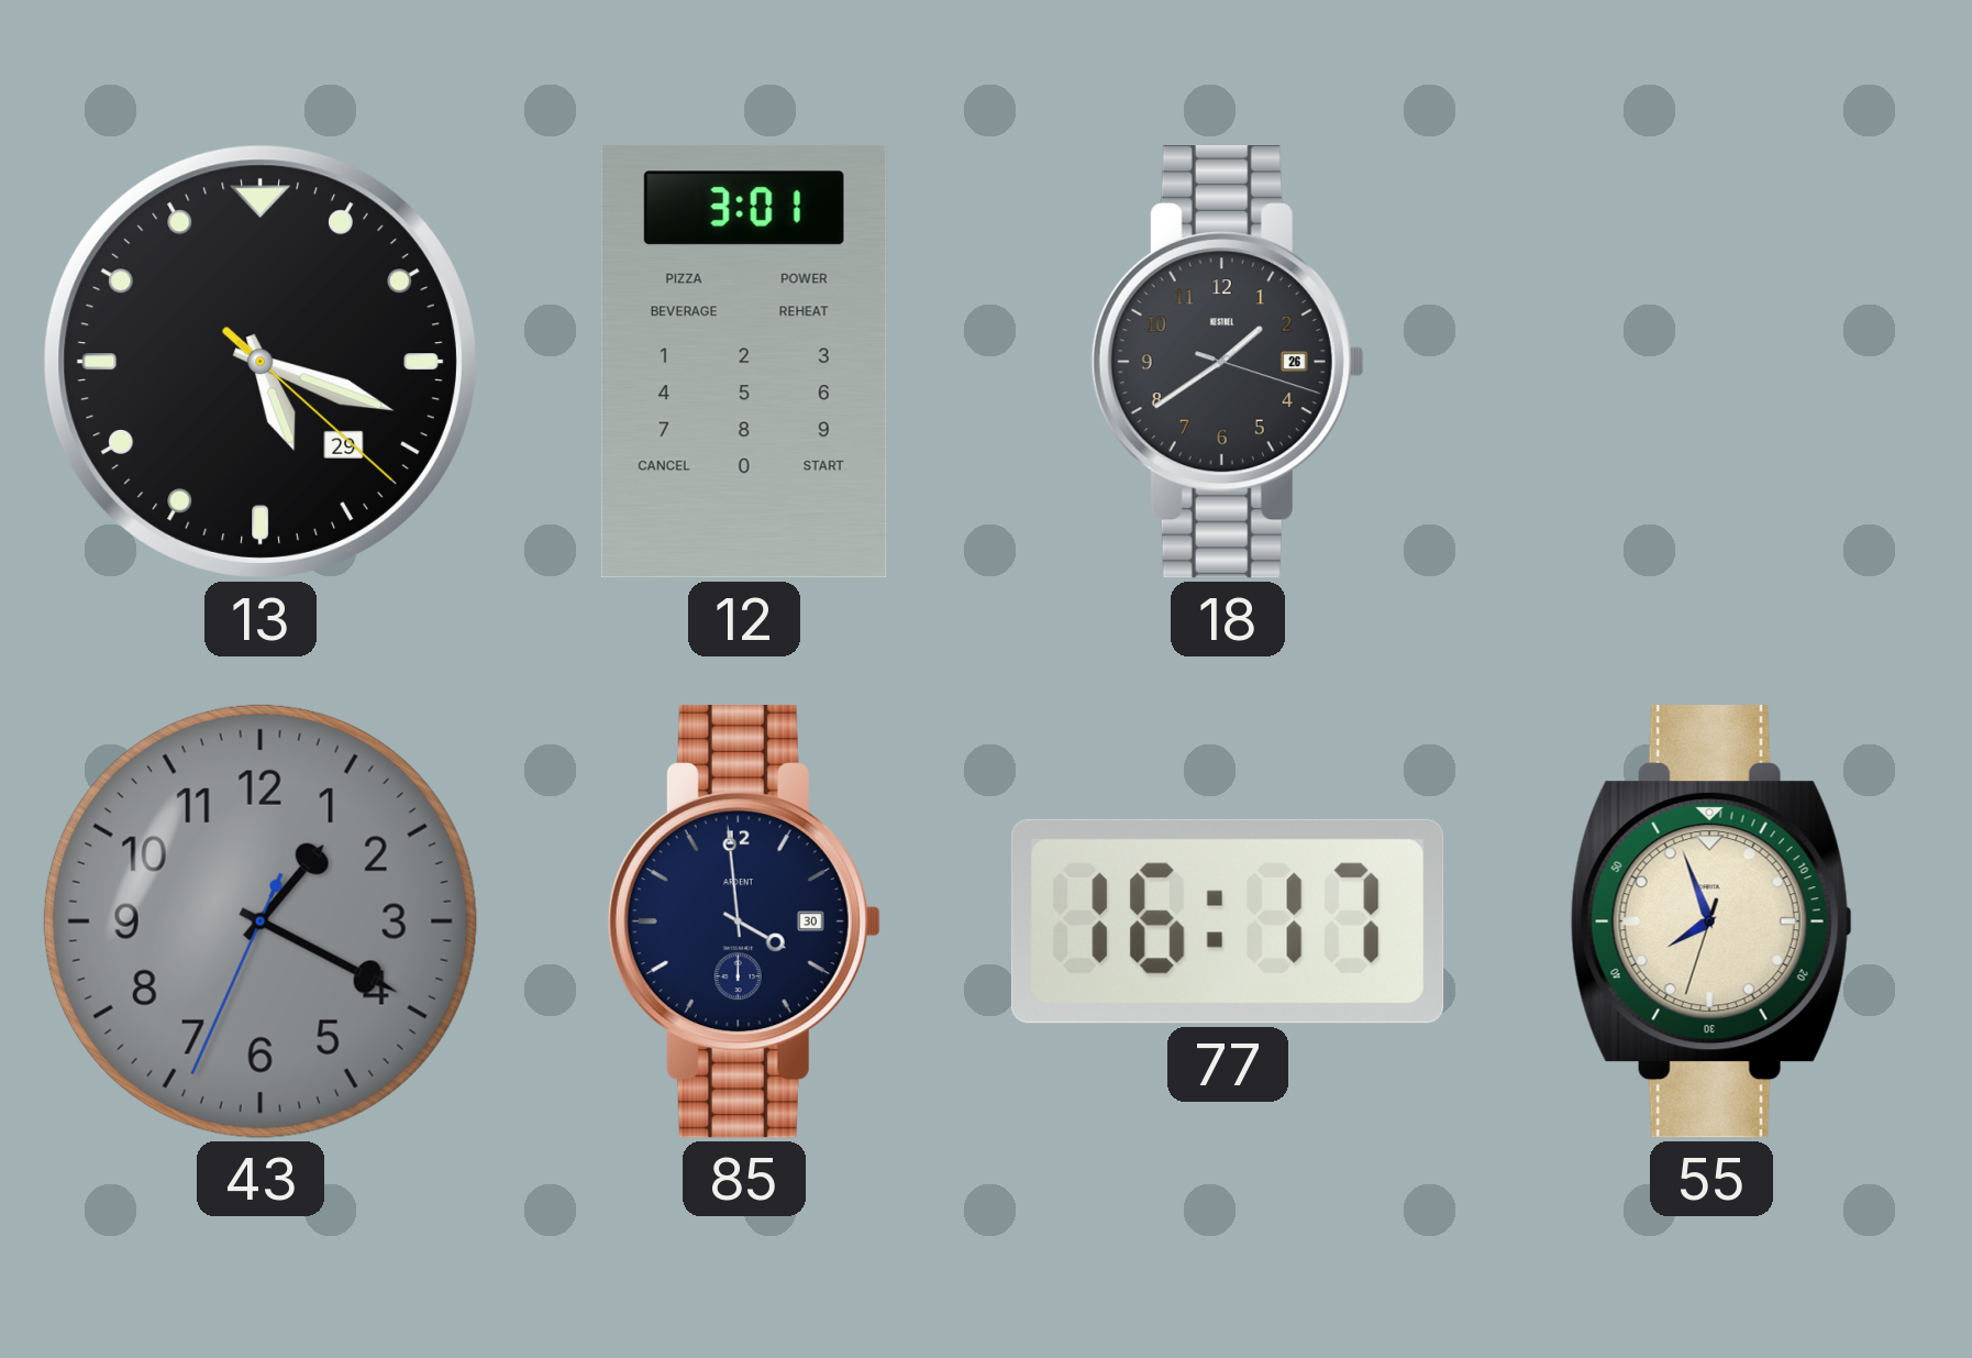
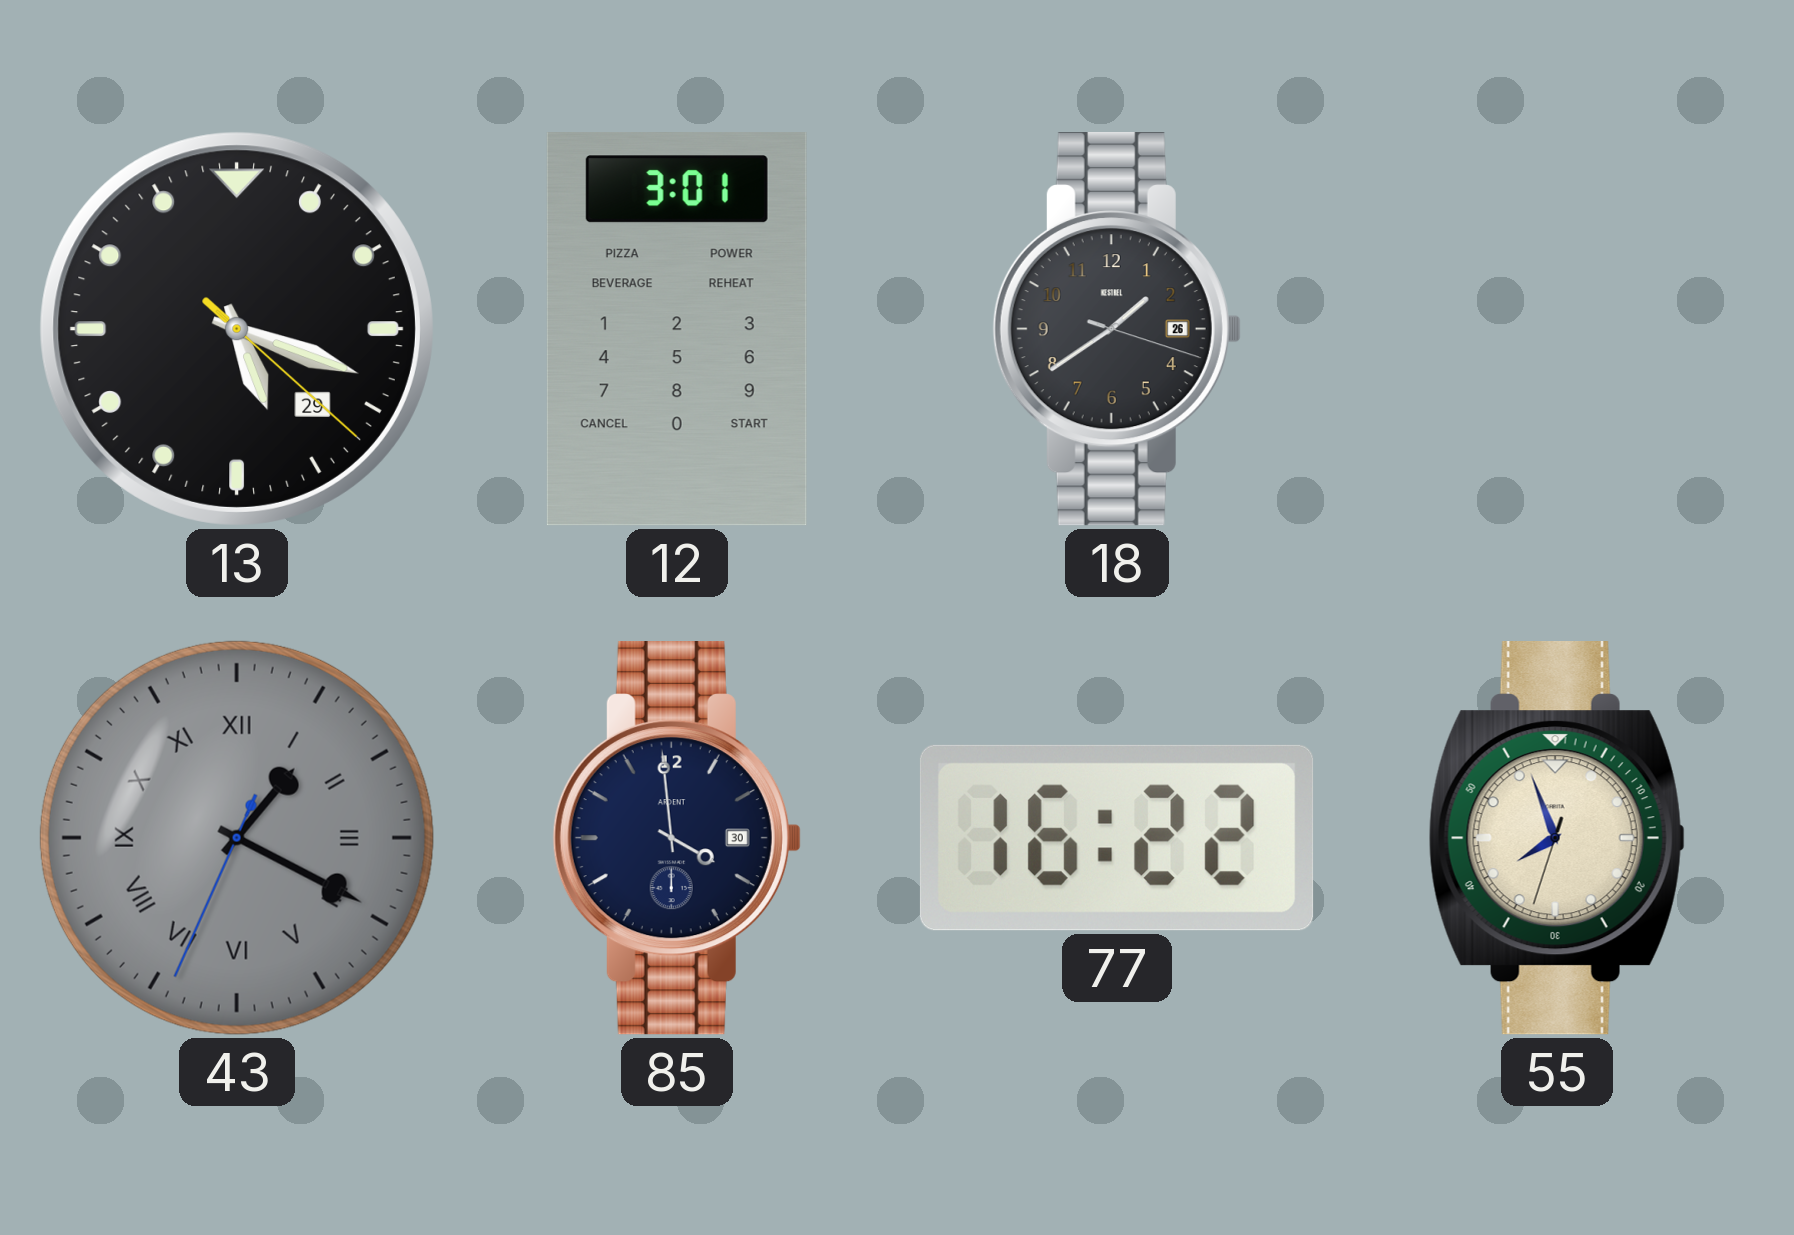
43 numerals: Arabic -> Roman (237, 838)
77: 16:17 -> 16:22 (1117, 838)
